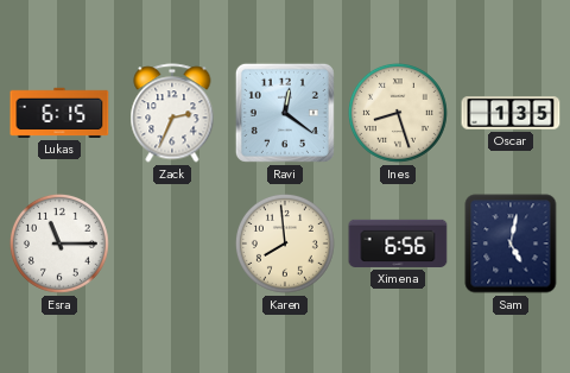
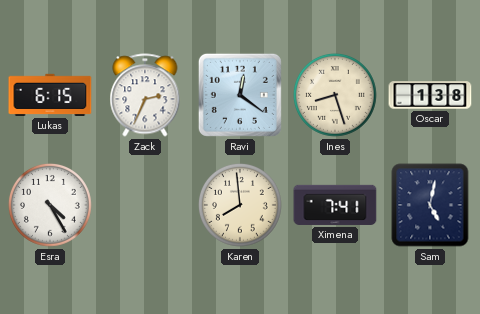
Oscar: 1:35 -> 1:38 (430, 95)
Esra: 11:15 -> 4:25 (50, 205)
Ximena: 6:56 -> 7:41 (335, 205)
